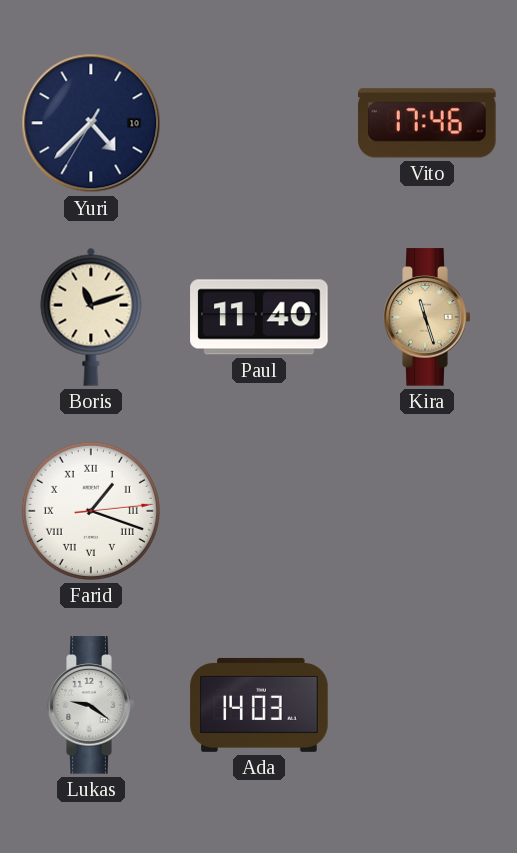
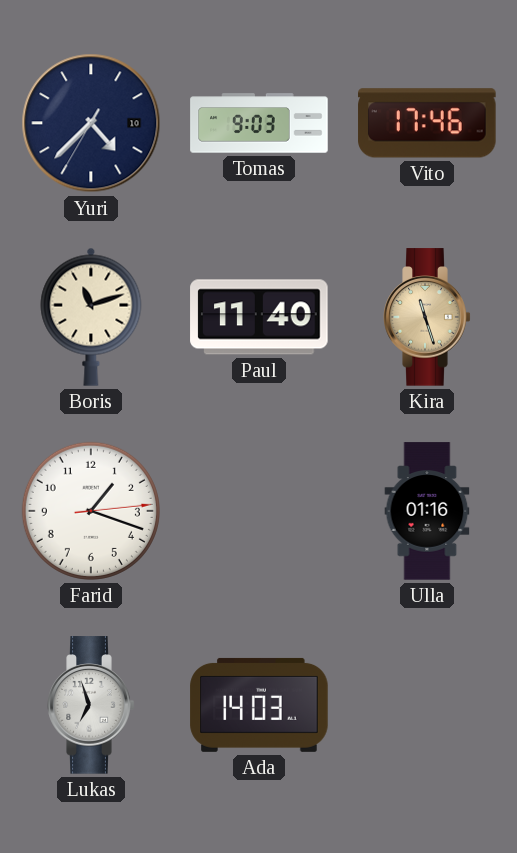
Tomas: none -> 9:03 (259, 123)
Farid numerals: Roman -> Arabic (91, 511)
Ulla: none -> 01:16 (427, 511)
Lukas: 9:21 -> 6:57 (91, 705)
